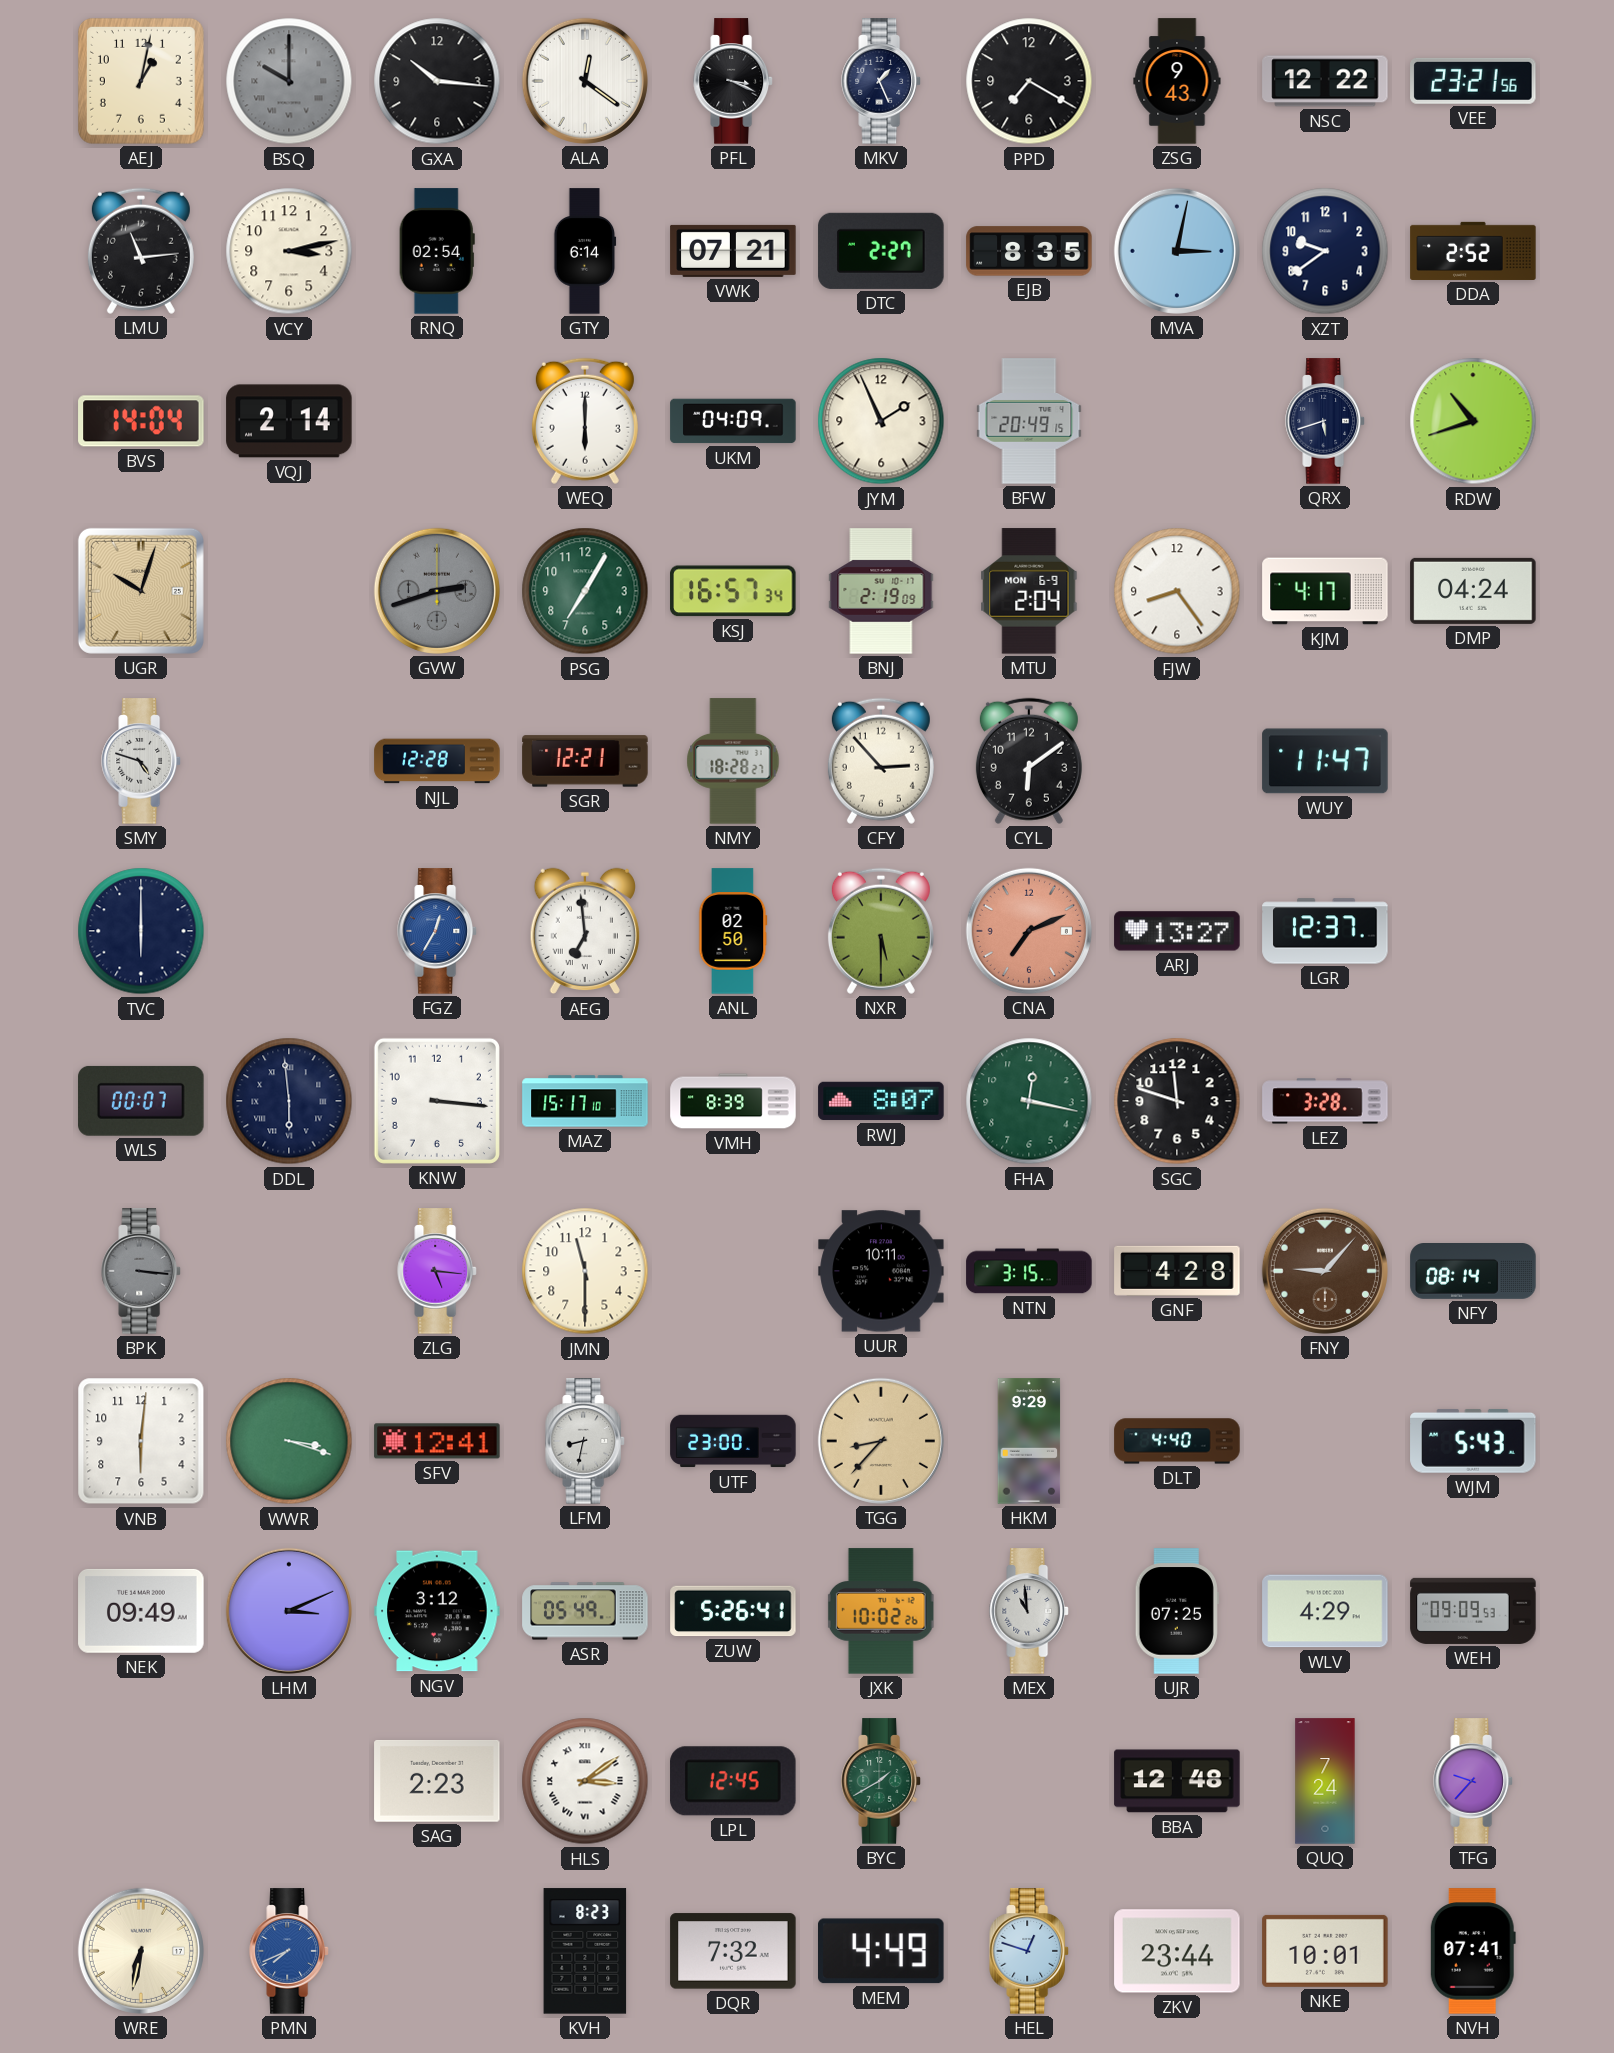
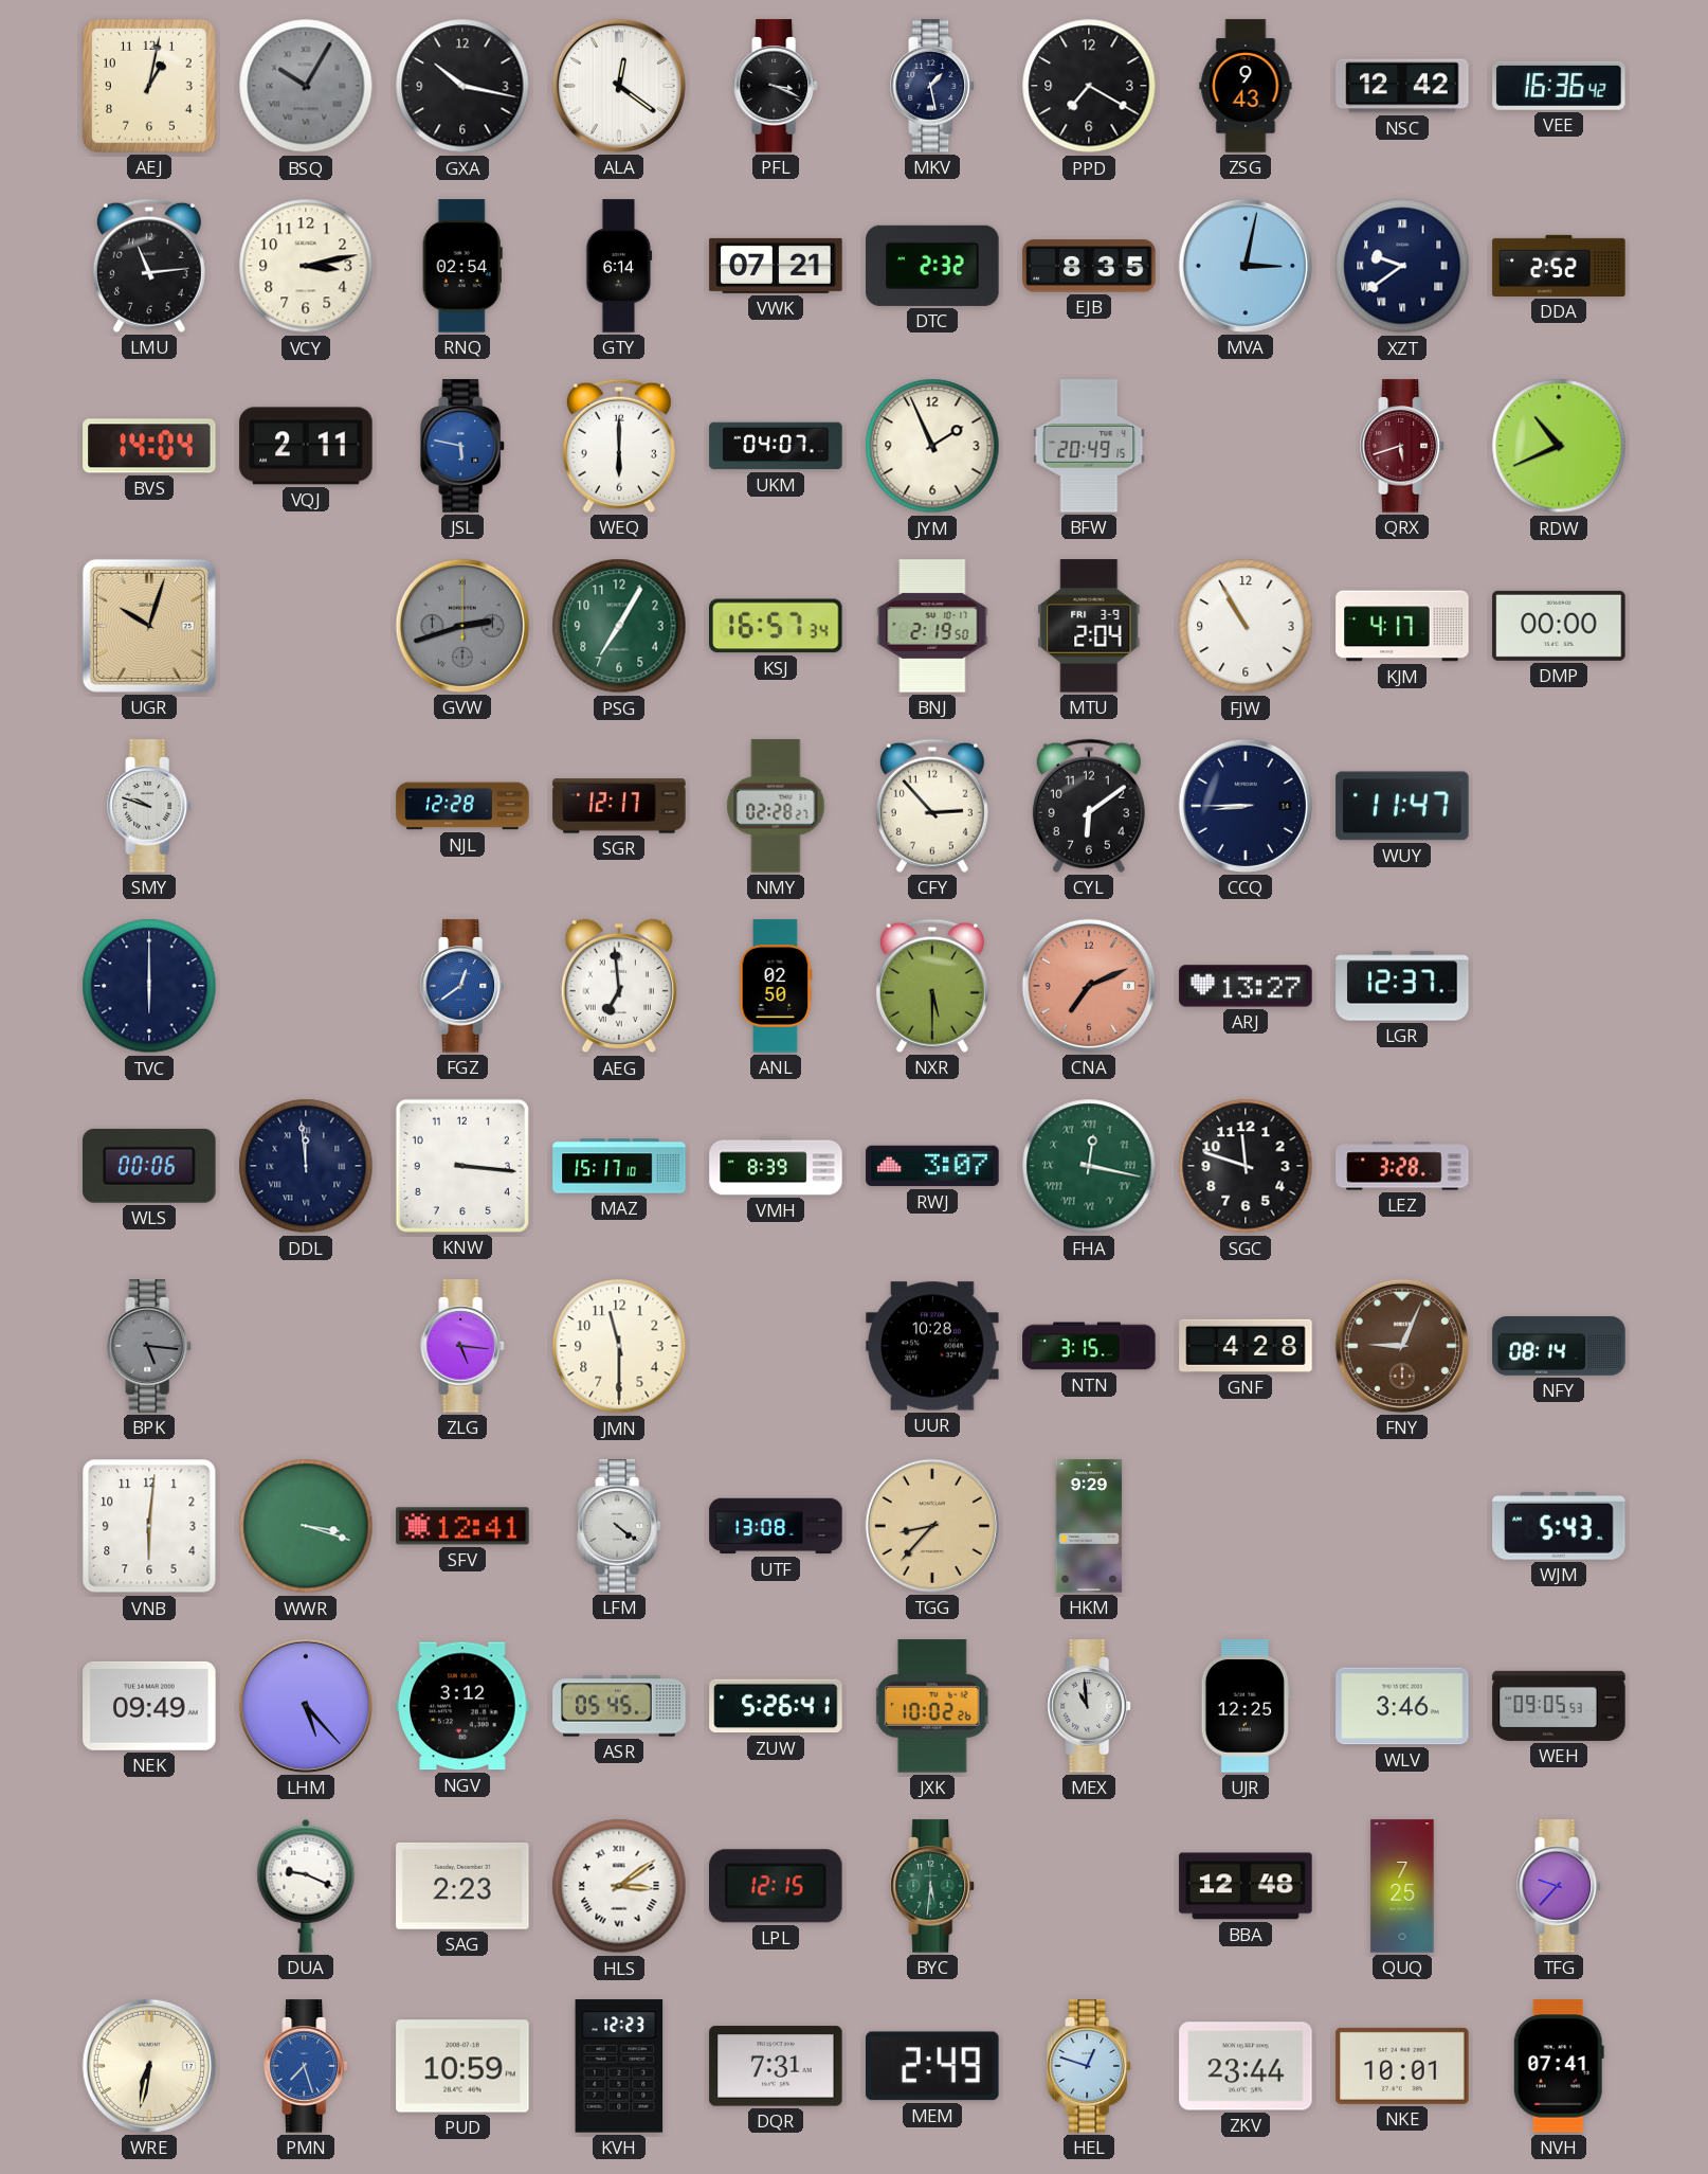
BSQ: 10:00 -> 10:05 (306, 86)
GXA: 10:16 -> 10:17 (462, 86)
MKV: 1:26 -> 1:28 (932, 86)
NSC: 12:22 -> 12:42 (1402, 86)
VEE: 23:21 -> 16:36 (1559, 86)
DTC: 2:27 -> 2:32 (932, 266)
XZT numerals: Arabic -> Roman (1402, 266)
VQJ: 2:14 -> 2:11 (306, 446)
JSL: none -> 5:47 (462, 446)
UKM: 04:09 -> 04:07 (776, 446)
QRX dial: navy -> burgundy (1402, 446)
RDW: 10:42 -> 10:41 (1559, 446)
BNJ: 2:19:09 -> 2:19:50 (932, 626)
MTU date: MON 6-9 -> FRI 3-9 (1089, 626)
FJW: 8:24 -> 10:55 (1246, 626)
DMP: 04:24 -> 00:00 (1559, 626)
SMY: 4:48 -> 9:48 (149, 806)
SGR: 12:21 -> 12:17 (619, 806)
NMY: 18:28 -> 02:28 (776, 806)
CCQ: none -> 8:45 (1246, 806)
FGZ: 12:35 -> 12:39 (462, 986)
WLS: 00:07 -> 00:06 (149, 1166)
DDL: 5:59 -> 11:59 (306, 1166)
RWJ: 8:07 -> 3:07 (932, 1166)
FHA numerals: Arabic -> Roman (1089, 1166)
BPK: 3:16 -> 5:16 (149, 1346)
UUR: 10:11 -> 10:28 (932, 1346)
FNY: 9:07 -> 9:04 (1402, 1346)
LFM: 8:32 -> 4:21 (619, 1526)
UTF: 23:00 -> 13:08 (776, 1526)
DLT: 4:40 -> none (1177, 1441)
LHM: 3:11 -> 5:23 (306, 1706)
ASR: 05:49 -> 05:45 (619, 1706)
UJR: 07:25 -> 12:25 (1246, 1706)
WLV: 4:29 -> 3:46 (1402, 1706)
WEH: 09:09 -> 09:05 (1559, 1706)
DUA: none -> 9:19 (306, 1886)
LPL: 12:45 -> 12:15 (776, 1886)
BYC: 1:40 -> 5:31 (932, 1886)
QUQ: 7:24 -> 7:25 (1402, 1886)
PMN: 7:41 -> 7:27 (306, 2066)
PUD: none -> 10:59 (462, 2066)
KVH: 8:23 -> 12:23 (619, 2066)
DQR: 7:32 -> 7:31 (776, 2066)
MEM: 4:49 -> 2:49 (933, 2066)
